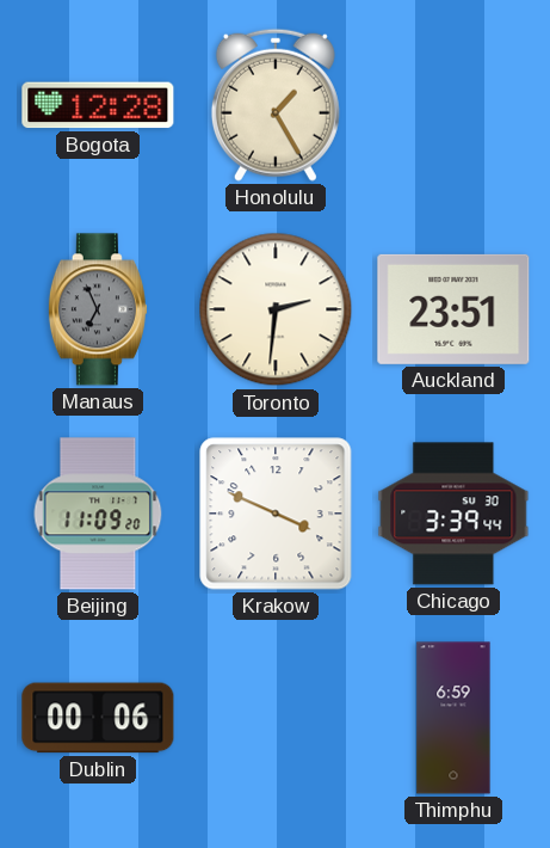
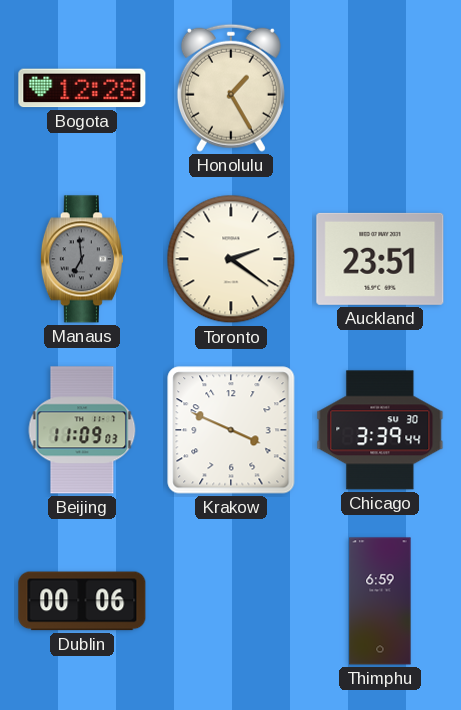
Manaus: 6:56 -> 6:59 (82, 259)
Toronto: 2:31 -> 2:21 (231, 259)
Beijing: 11:09:20 -> 11:09:03 (82, 430)
